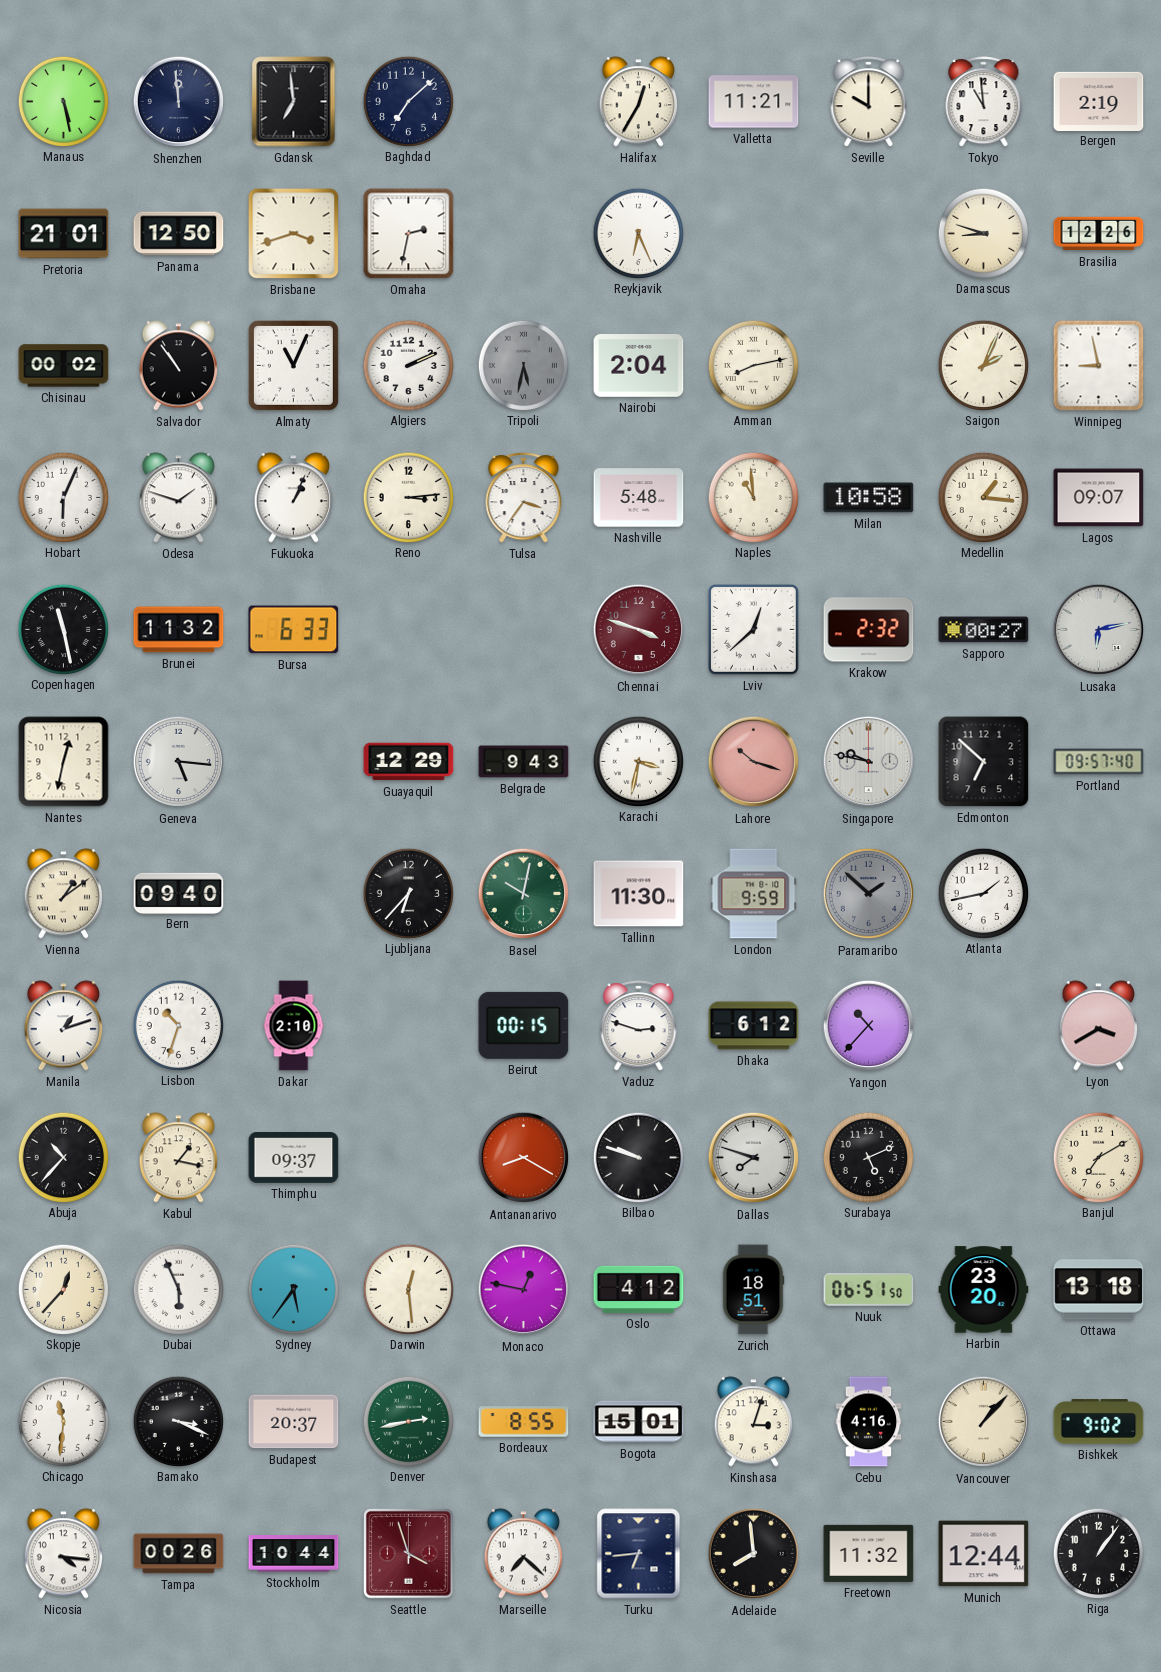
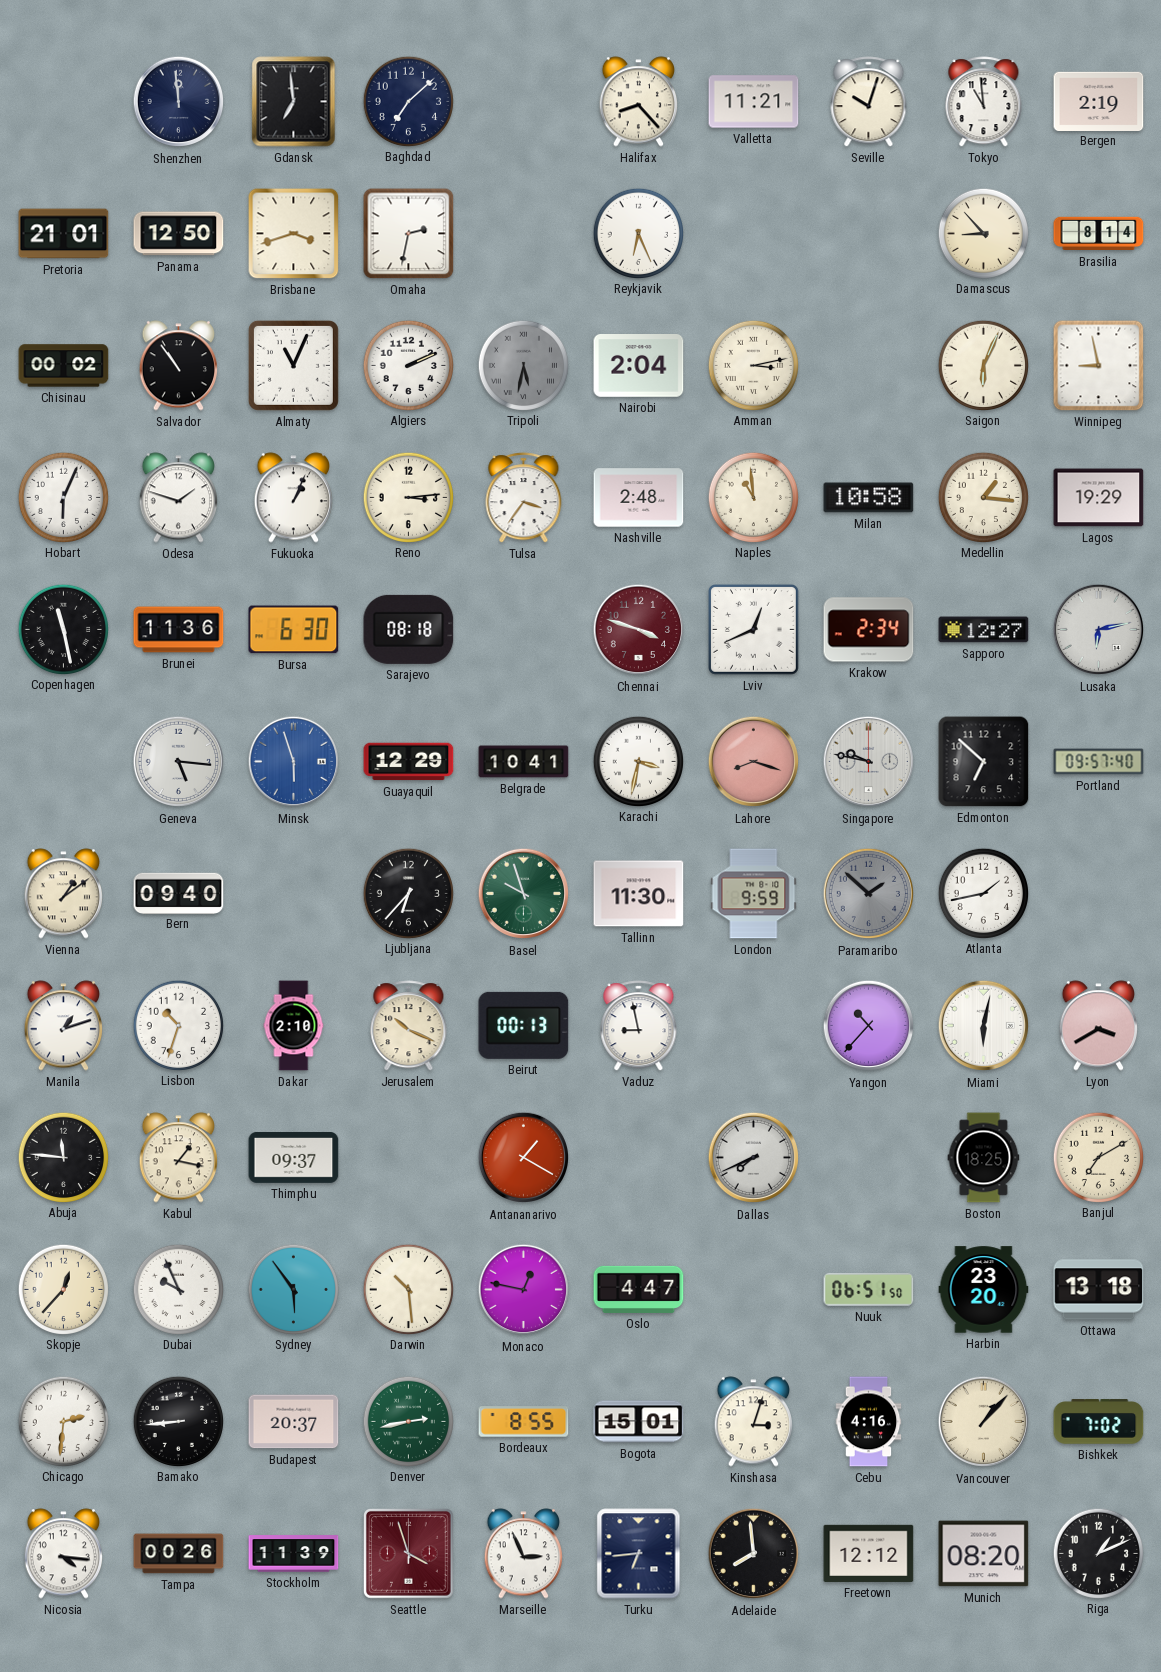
Manaus: 5:28 -> none (63, 101)
Halifax: 12:35 -> 8:23 (639, 102)
Seville: 10:00 -> 10:03 (869, 102)
Damascus: 8:48 -> 8:53 (983, 233)
Brasilia: 12:26 -> 8:14 (1099, 234)
Amman: 8:13 -> 3:13 (753, 365)
Saigon: 2:04 -> 6:04 (983, 365)
Nashville: 5:48 -> 2:48 (639, 498)
Lagos: 09:07 -> 19:29 (1099, 498)
Brunei: 11:32 -> 11:36 (179, 630)
Bursa: 6:33 -> 6:30 (294, 630)
Sarajevo: none -> 08:18 (409, 629)
Lviv: 12:38 -> 12:41 (753, 629)
Krakow: 2:32 -> 2:34 (869, 630)
Sapporo: 00:27 -> 12:27 (984, 630)
Nantes: 12:32 -> none (64, 762)
Minsk: none -> 5:57 (294, 762)
Belgrade: 9:43 -> 10:41 (524, 762)
Lahore: 10:18 -> 8:18 (754, 762)
Basel: 10:02 -> 9:57 (524, 894)
Jerusalem: none -> 10:19 (409, 1026)
Beirut: 00:15 -> 00:13 (524, 1025)
Vaduz: 2:48 -> 8:58 (639, 1026)
Dhaka: 6:12 -> none (754, 1026)
Miami: none -> 6:02 (984, 1026)
Abuja: 10:37 -> 11:46 (63, 1157)
Antananarivo: 8:20 -> 1:20 (524, 1158)
Bilbao: 9:48 -> none (638, 1157)
Dallas: 7:48 -> 7:41 (754, 1158)
Surabaya: 5:11 -> none (868, 1157)
Boston: none -> 18:25 (984, 1158)
Dubai: 5:56 -> 9:56 (178, 1289)
Sydney: 5:36 -> 5:54 (293, 1289)
Darwin: 12:29 -> 10:29 (408, 1289)
Oslo: 4:12 -> 4:47 (639, 1289)
Zurich: 18:51 -> none (753, 1290)
Chicago: 11:31 -> 2:31 (63, 1421)
Bamako: 3:19 -> 8:44 (178, 1421)
Bishkek: 9:02 -> 7:02 (1099, 1422)
Stockholm: 10:44 -> 11:39 (294, 1554)
Marseille: 7:22 -> 2:56 (524, 1554)
Freetown: 11:32 -> 12:12 (869, 1553)
Munich: 12:44 -> 08:20 (984, 1554)
Riga: 1:06 -> 1:11 (1098, 1553)
